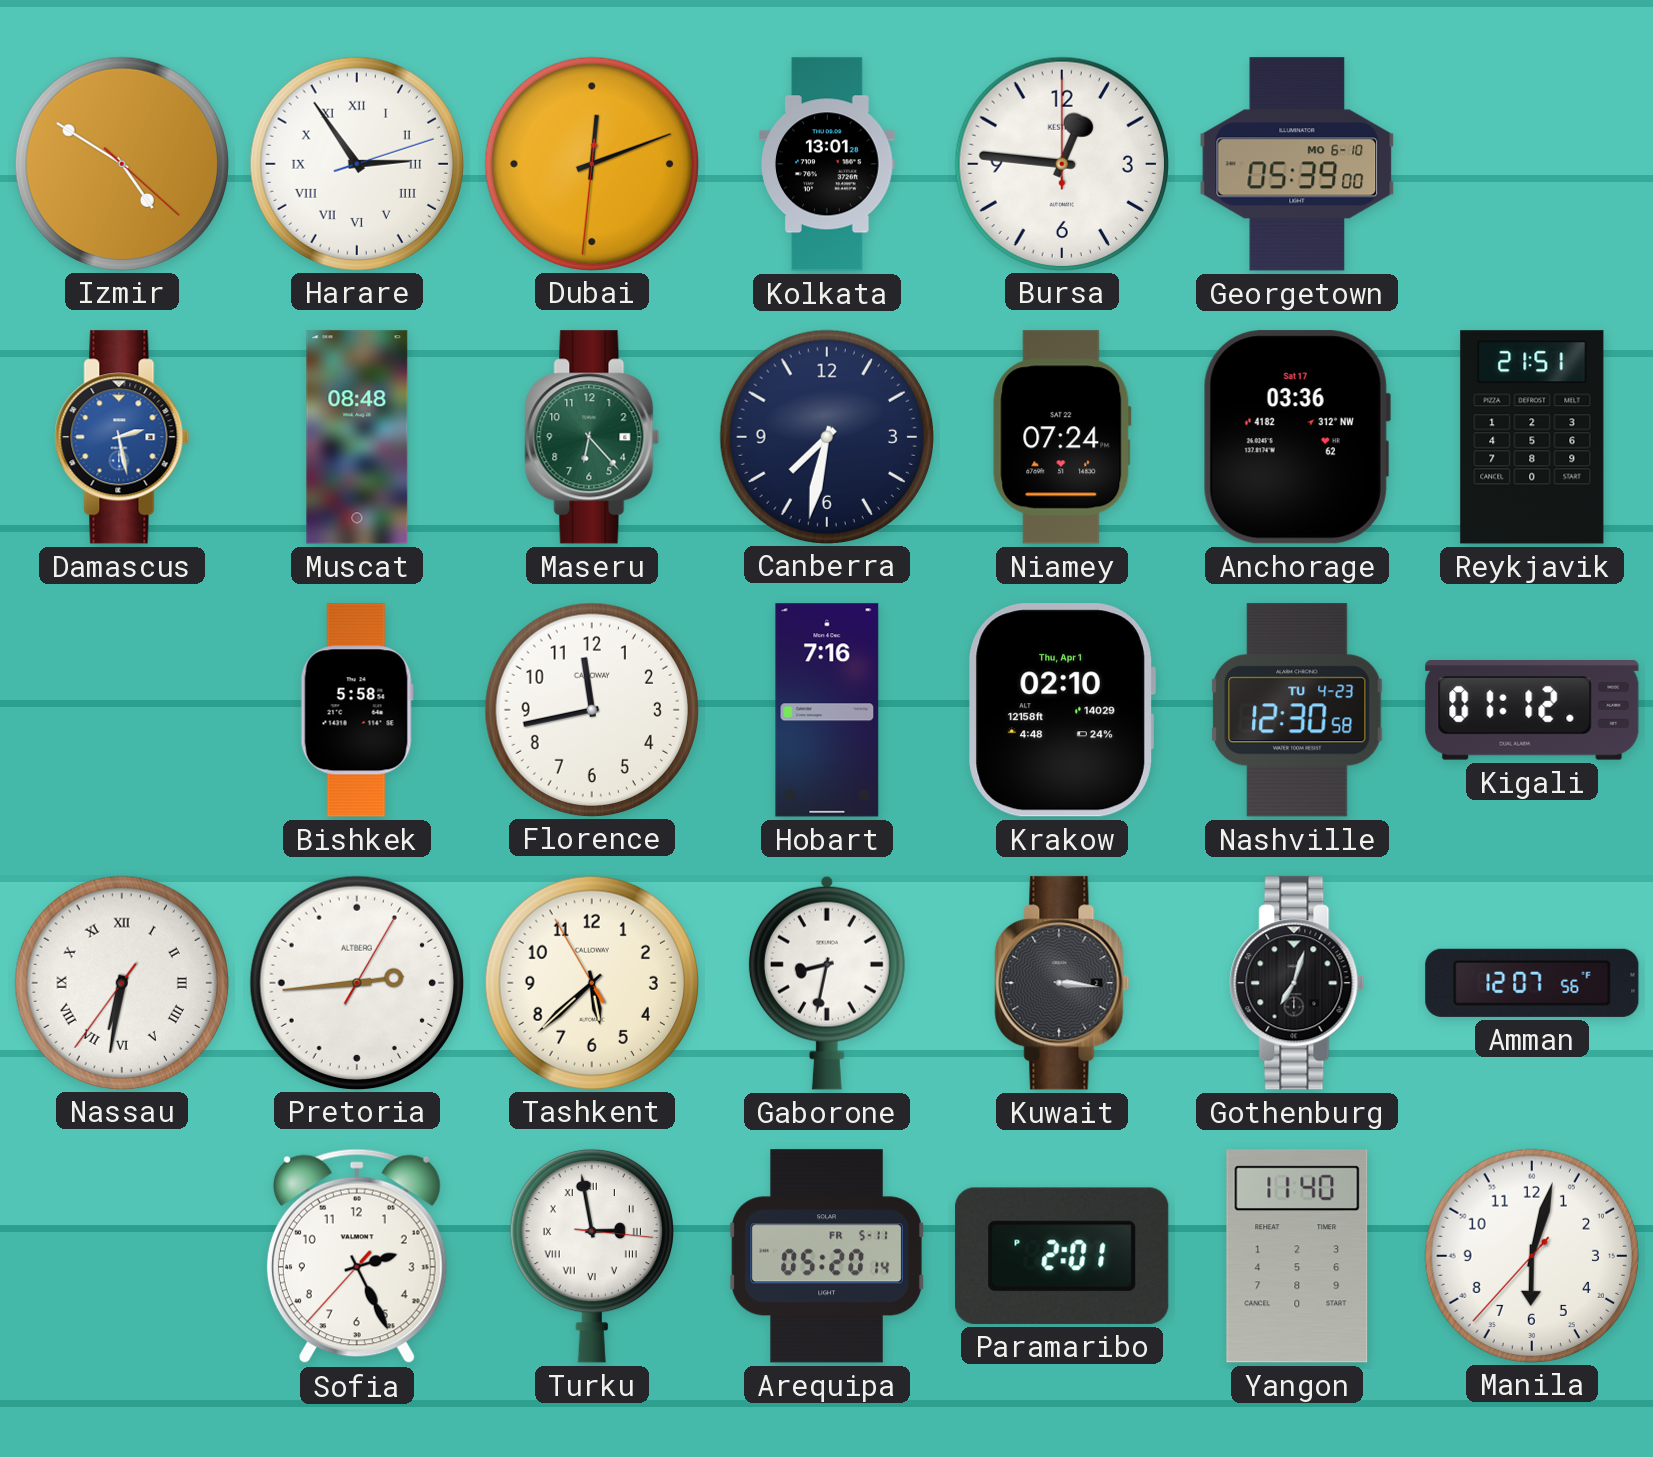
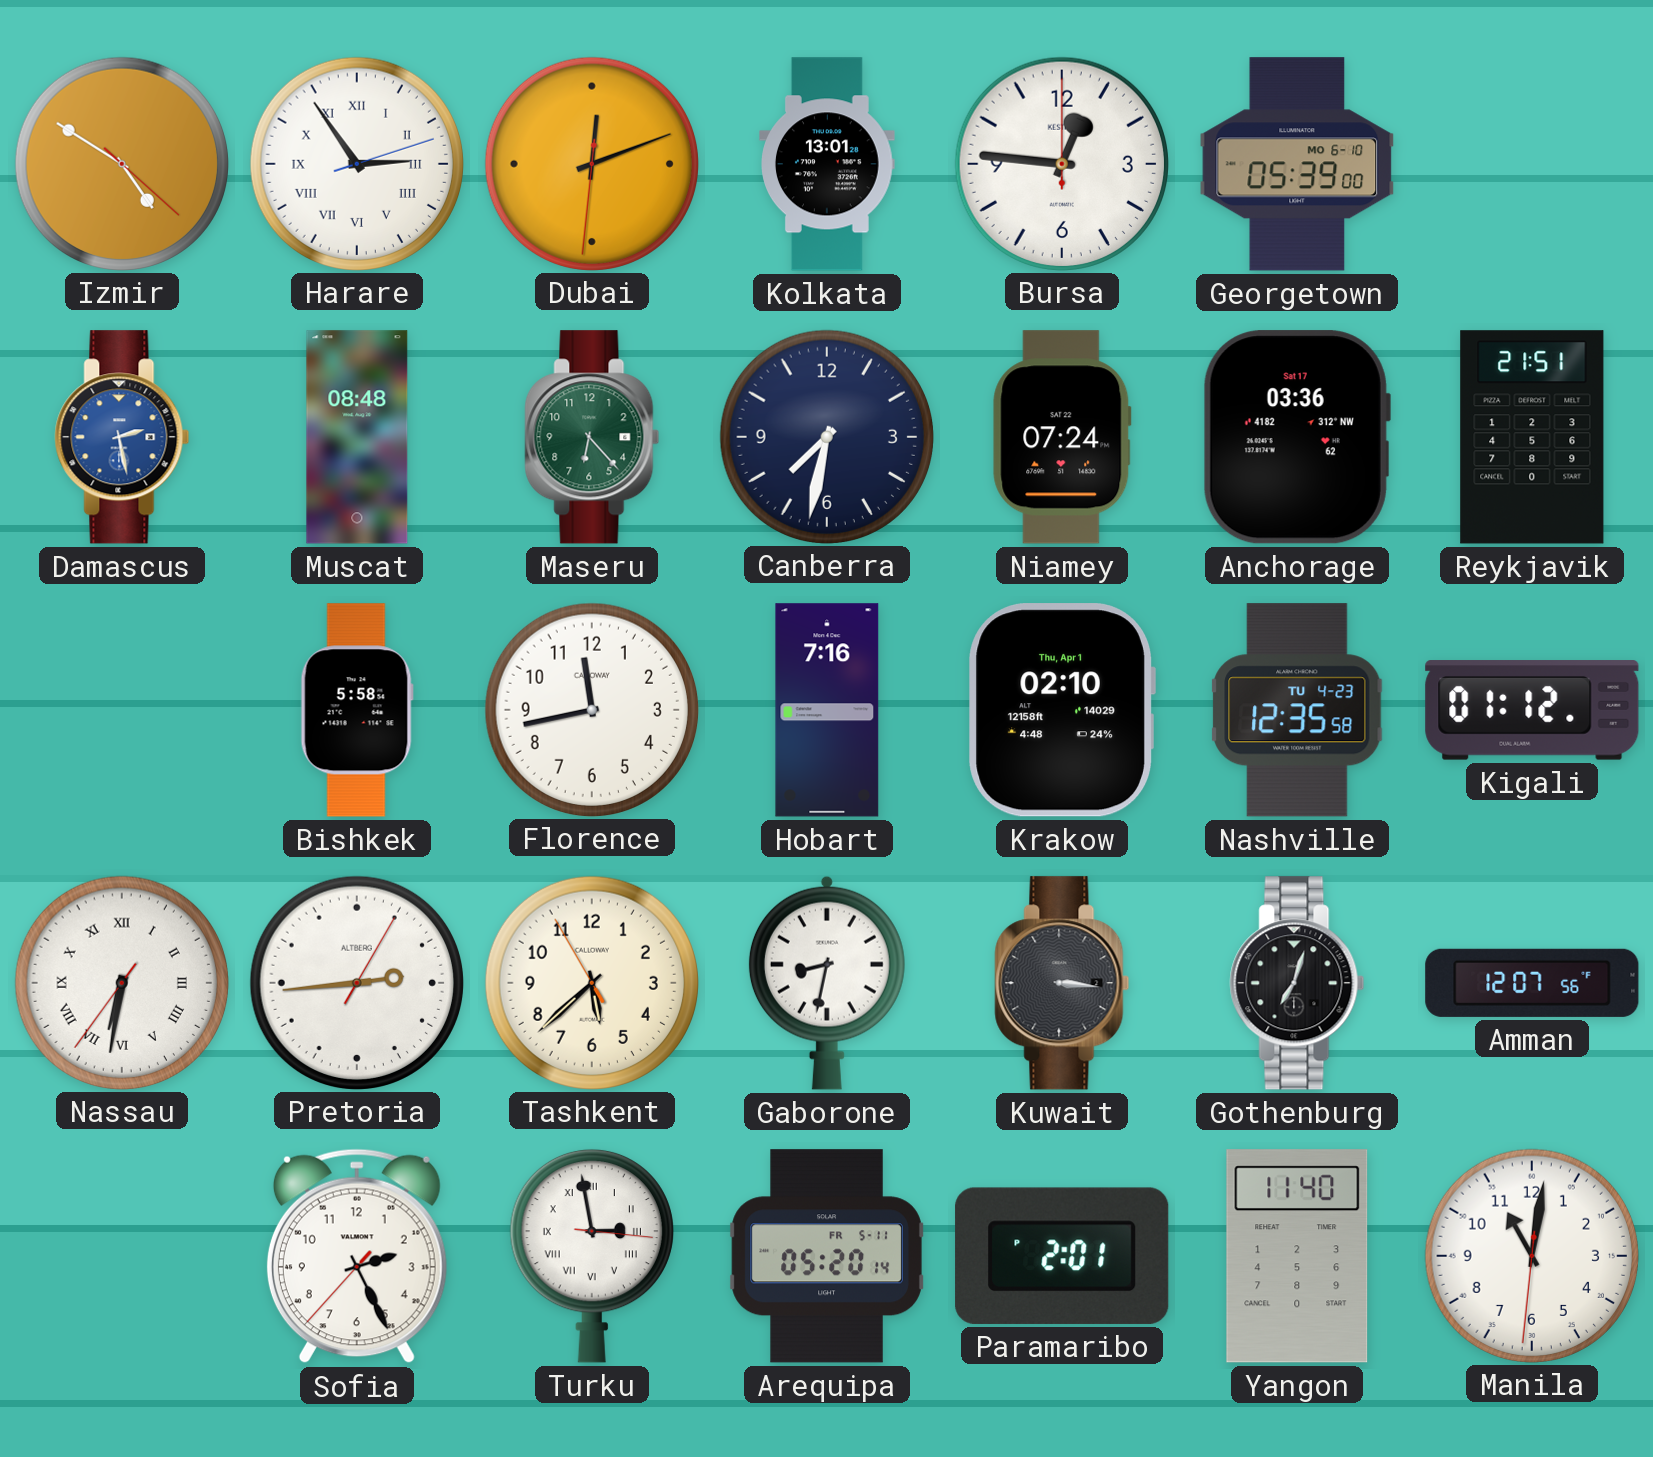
Nashville: 12:30 -> 12:35 (1297, 710)
Manila: 6:02 -> 11:01 (1531, 1255)
